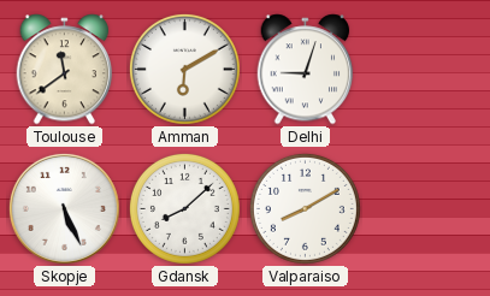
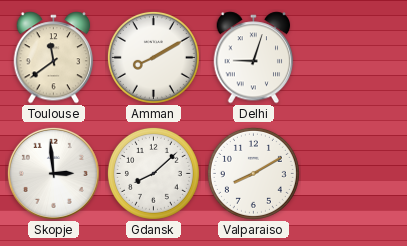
Amman: 6:10 -> 8:10 (153, 57)
Skopje: 5:26 -> 2:59 (53, 173)
